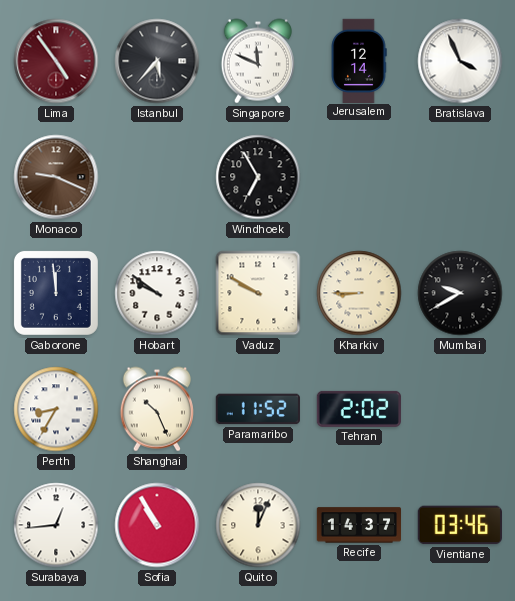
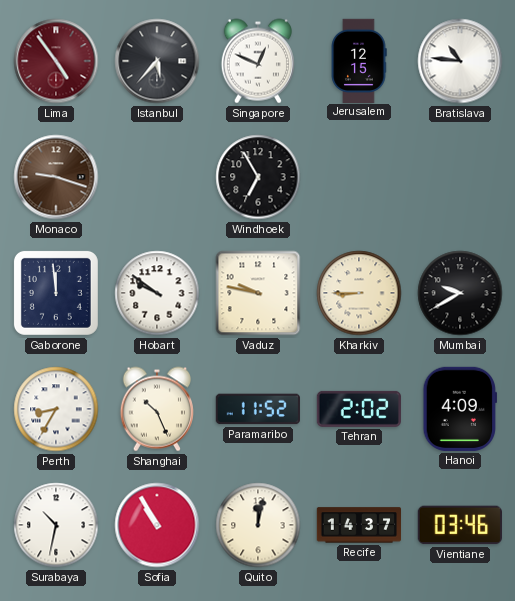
Singapore: 11:49 -> 12:49 (258, 61)
Jerusalem: 12:14 -> 12:15 (359, 60)
Bratislava: 3:56 -> 10:46 (460, 61)
Monaco: 9:19 -> 9:18 (56, 177)
Vaduz: 9:50 -> 9:47 (258, 293)
Hanoi: none -> 4:09 (459, 409)
Surabaya: 12:44 -> 10:32 (56, 525)
Quito: 12:04 -> 12:02 (258, 525)
